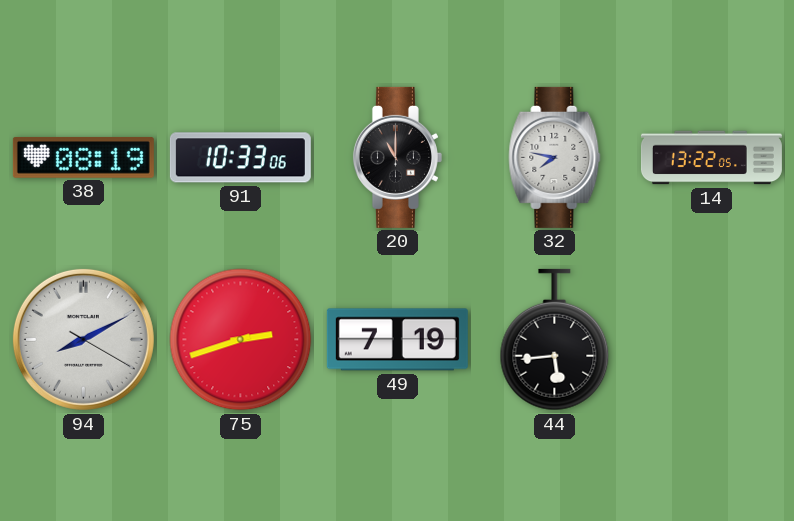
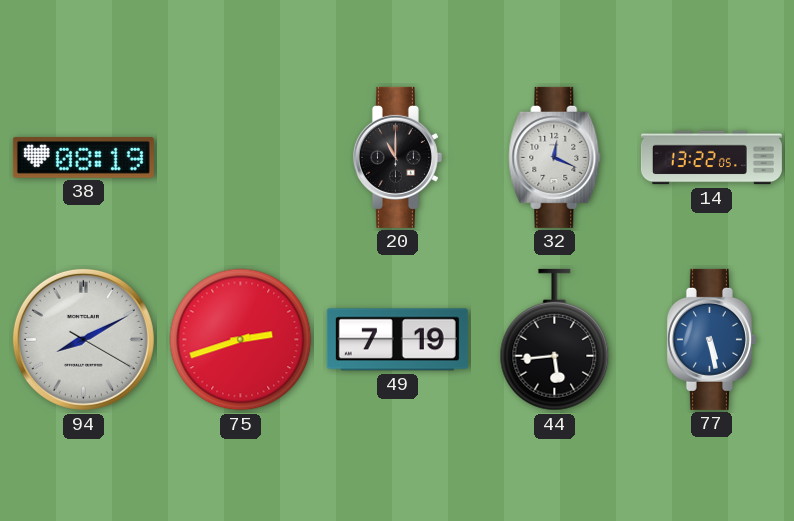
91: 10:33 -> none (240, 158)
32: 7:47 -> 12:19 (555, 157)
77: none -> 5:28 (711, 339)
